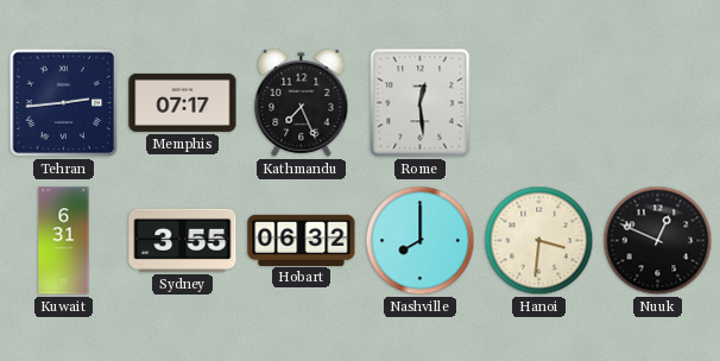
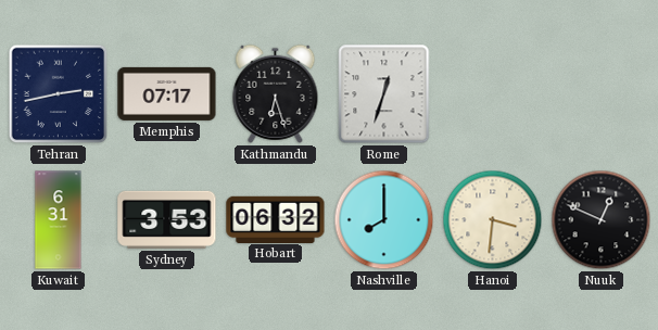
Tehran: 2:44 -> 2:43 (59, 94)
Kathmandu: 7:26 -> 6:27 (276, 93)
Rome: 12:29 -> 12:33 (384, 94)
Sydney: 3:55 -> 3:53 (167, 219)
